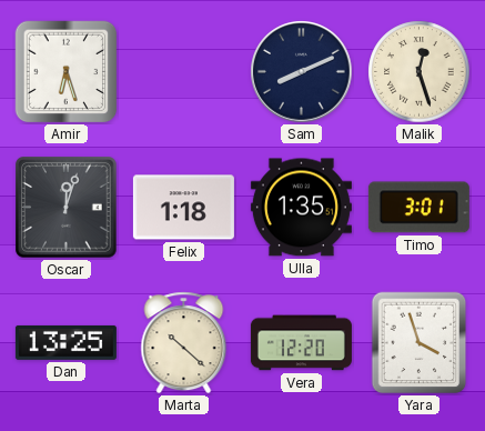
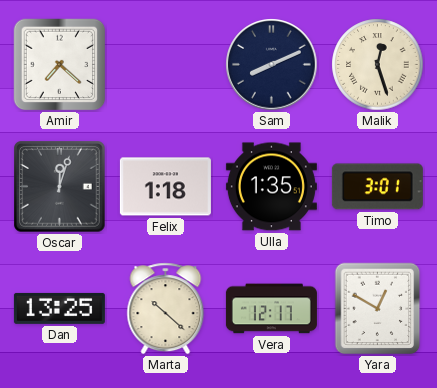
Amir: 6:27 -> 7:22 (60, 65)
Vera: 12:20 -> 12:17 (271, 309)
Yara: 3:57 -> 12:50 (378, 309)
